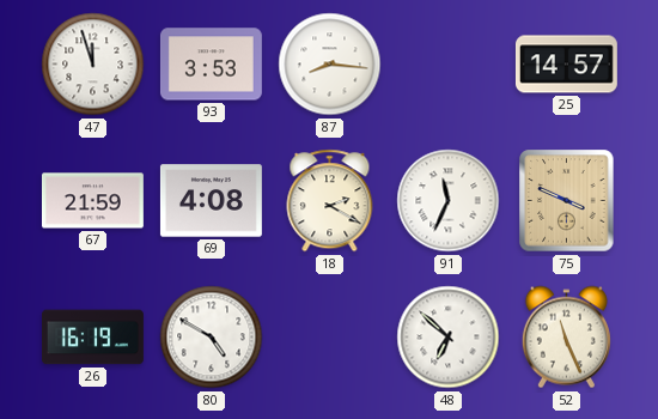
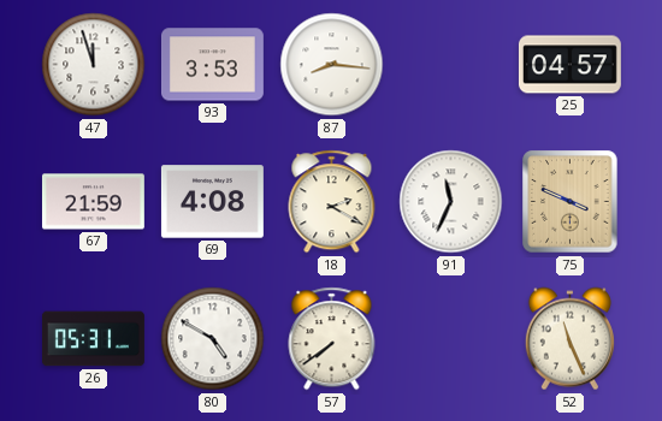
25: 14:57 -> 04:57 (569, 65)
26: 16:19 -> 05:31 (93, 339)
57: none -> 7:39 (332, 339)
48: 6:52 -> none (449, 338)
